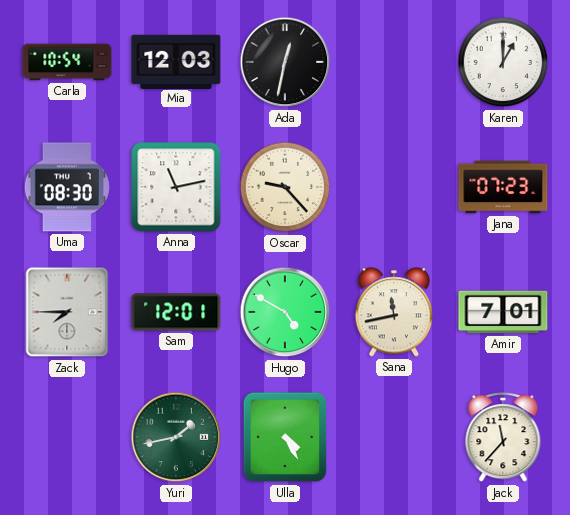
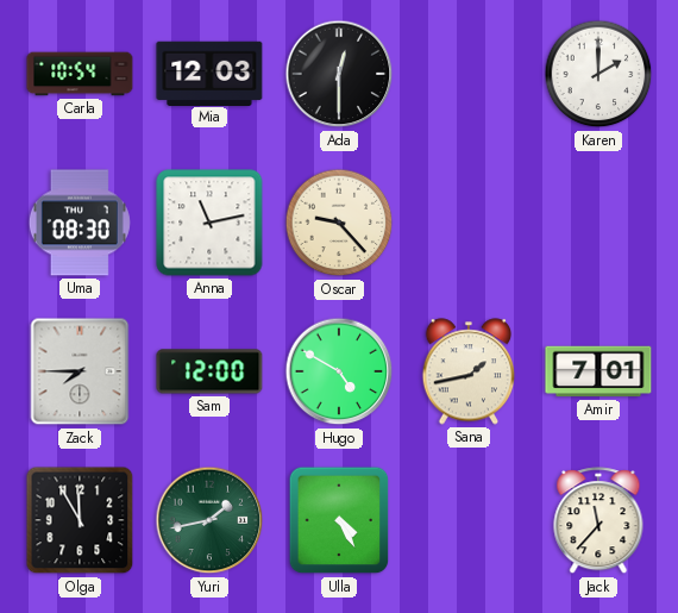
Ada: 12:32 -> 12:30 (339, 74)
Karen: 1:00 -> 2:00 (598, 74)
Jana: 07:23 -> none (503, 187)
Sam: 12:01 -> 12:00 (209, 371)
Sana: 11:43 -> 1:43 (469, 371)
Olga: none -> 11:55 (80, 520)
